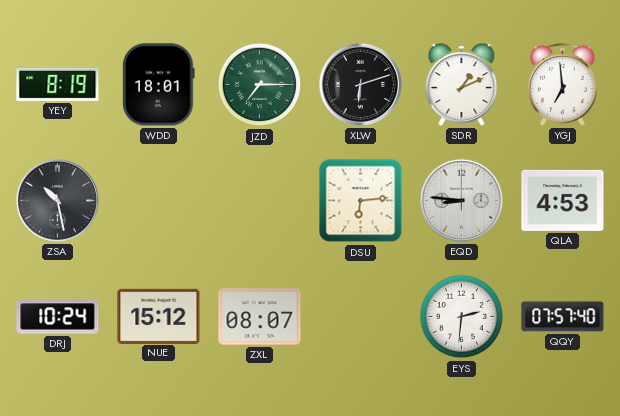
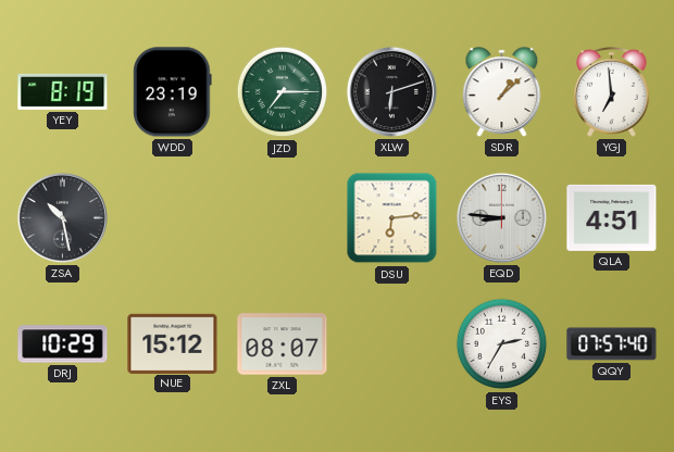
WDD: 18:01 -> 23:19 (173, 92)
SDR: 1:11 -> 1:08 (502, 92)
QLA: 4:53 -> 4:51 (612, 217)
DRJ: 10:24 -> 10:29 (63, 344)
EYS: 2:31 -> 2:35 (502, 344)
